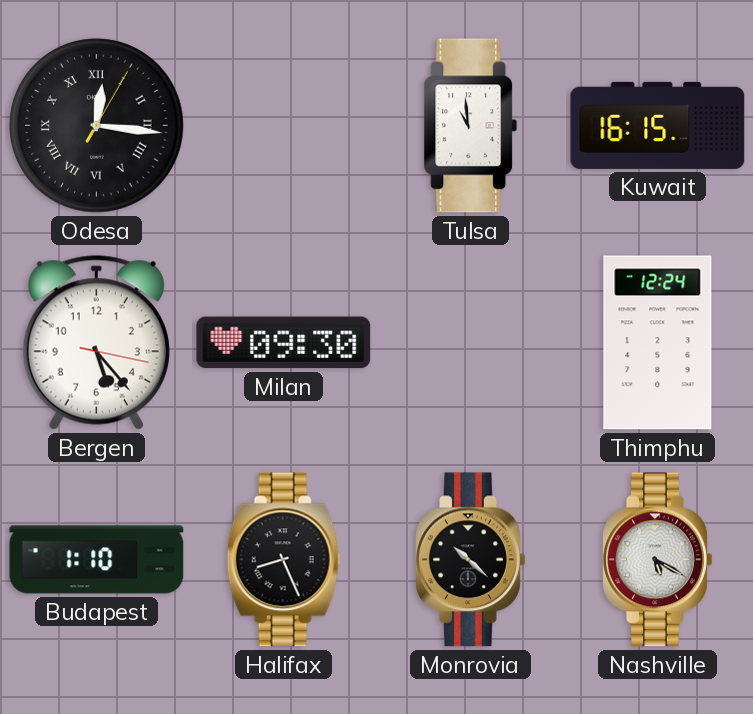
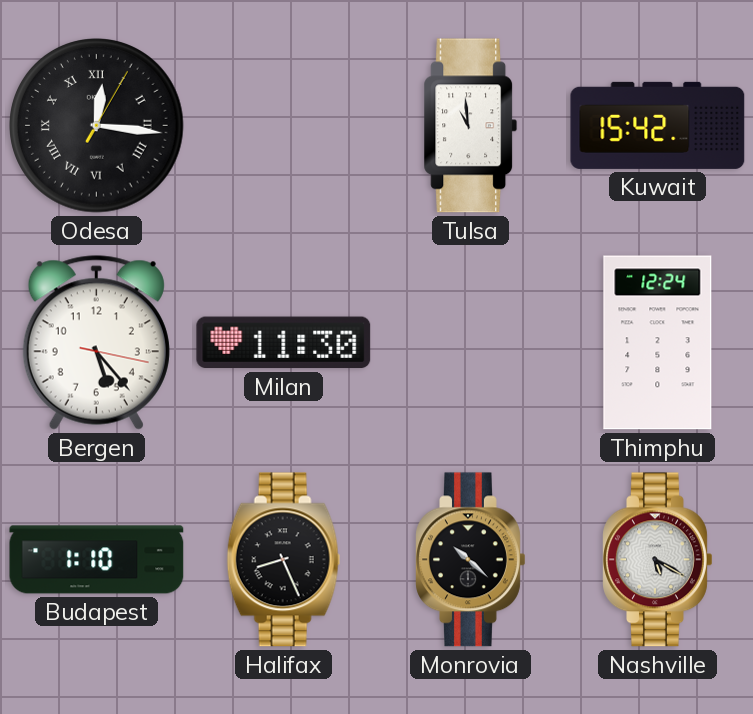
Kuwait: 16:15 -> 15:42 (658, 125)
Milan: 09:30 -> 11:30 (284, 343)
